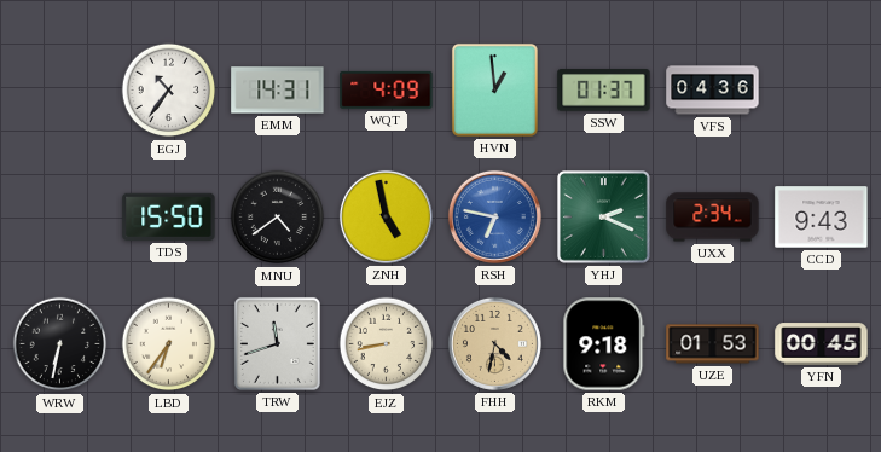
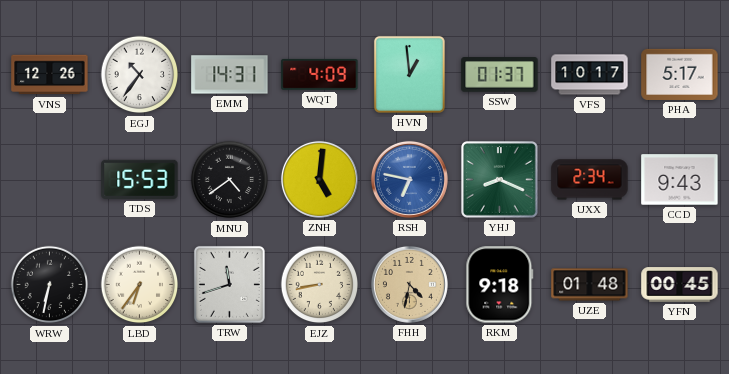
VNS: none -> 12:26 (50, 75)
VFS: 04:36 -> 10:17 (590, 75)
PHA: none -> 5:17 (680, 74)
TDS: 15:50 -> 15:53 (140, 179)
ZNH: 4:58 -> 5:01 (319, 179)
YHJ: 2:19 -> 8:19 (500, 180)
UZE: 01:53 -> 01:48 (590, 285)
